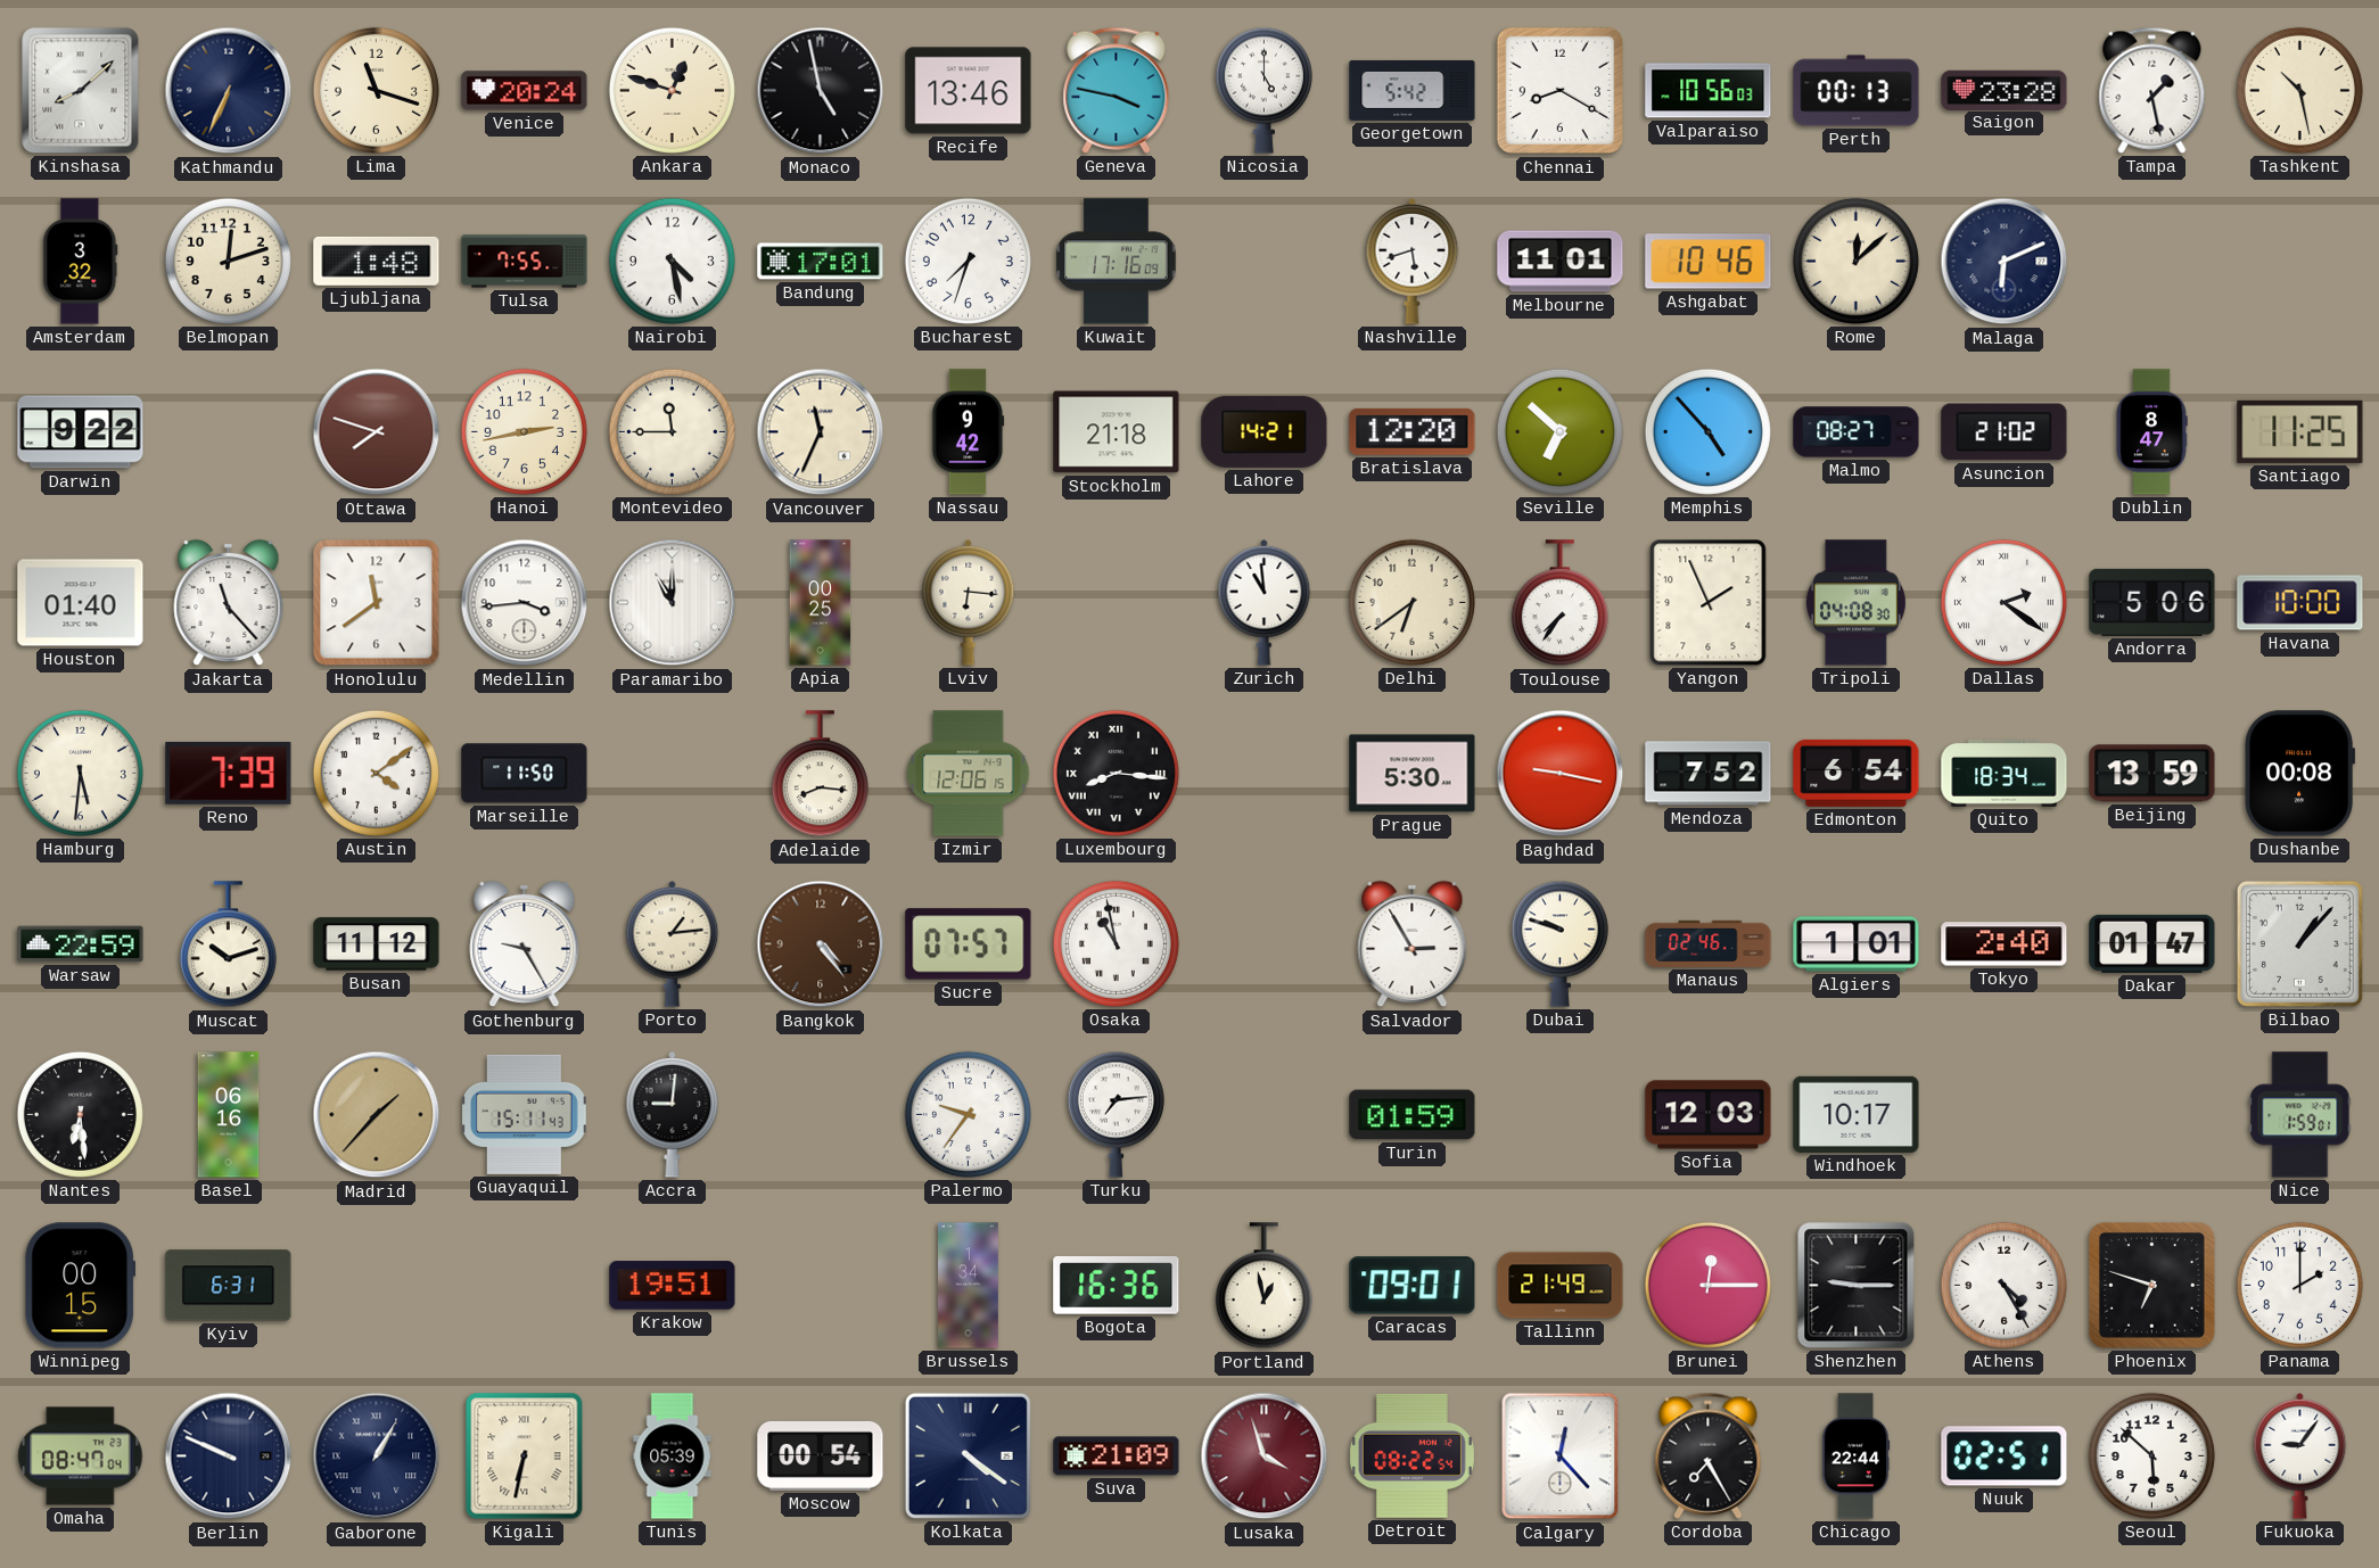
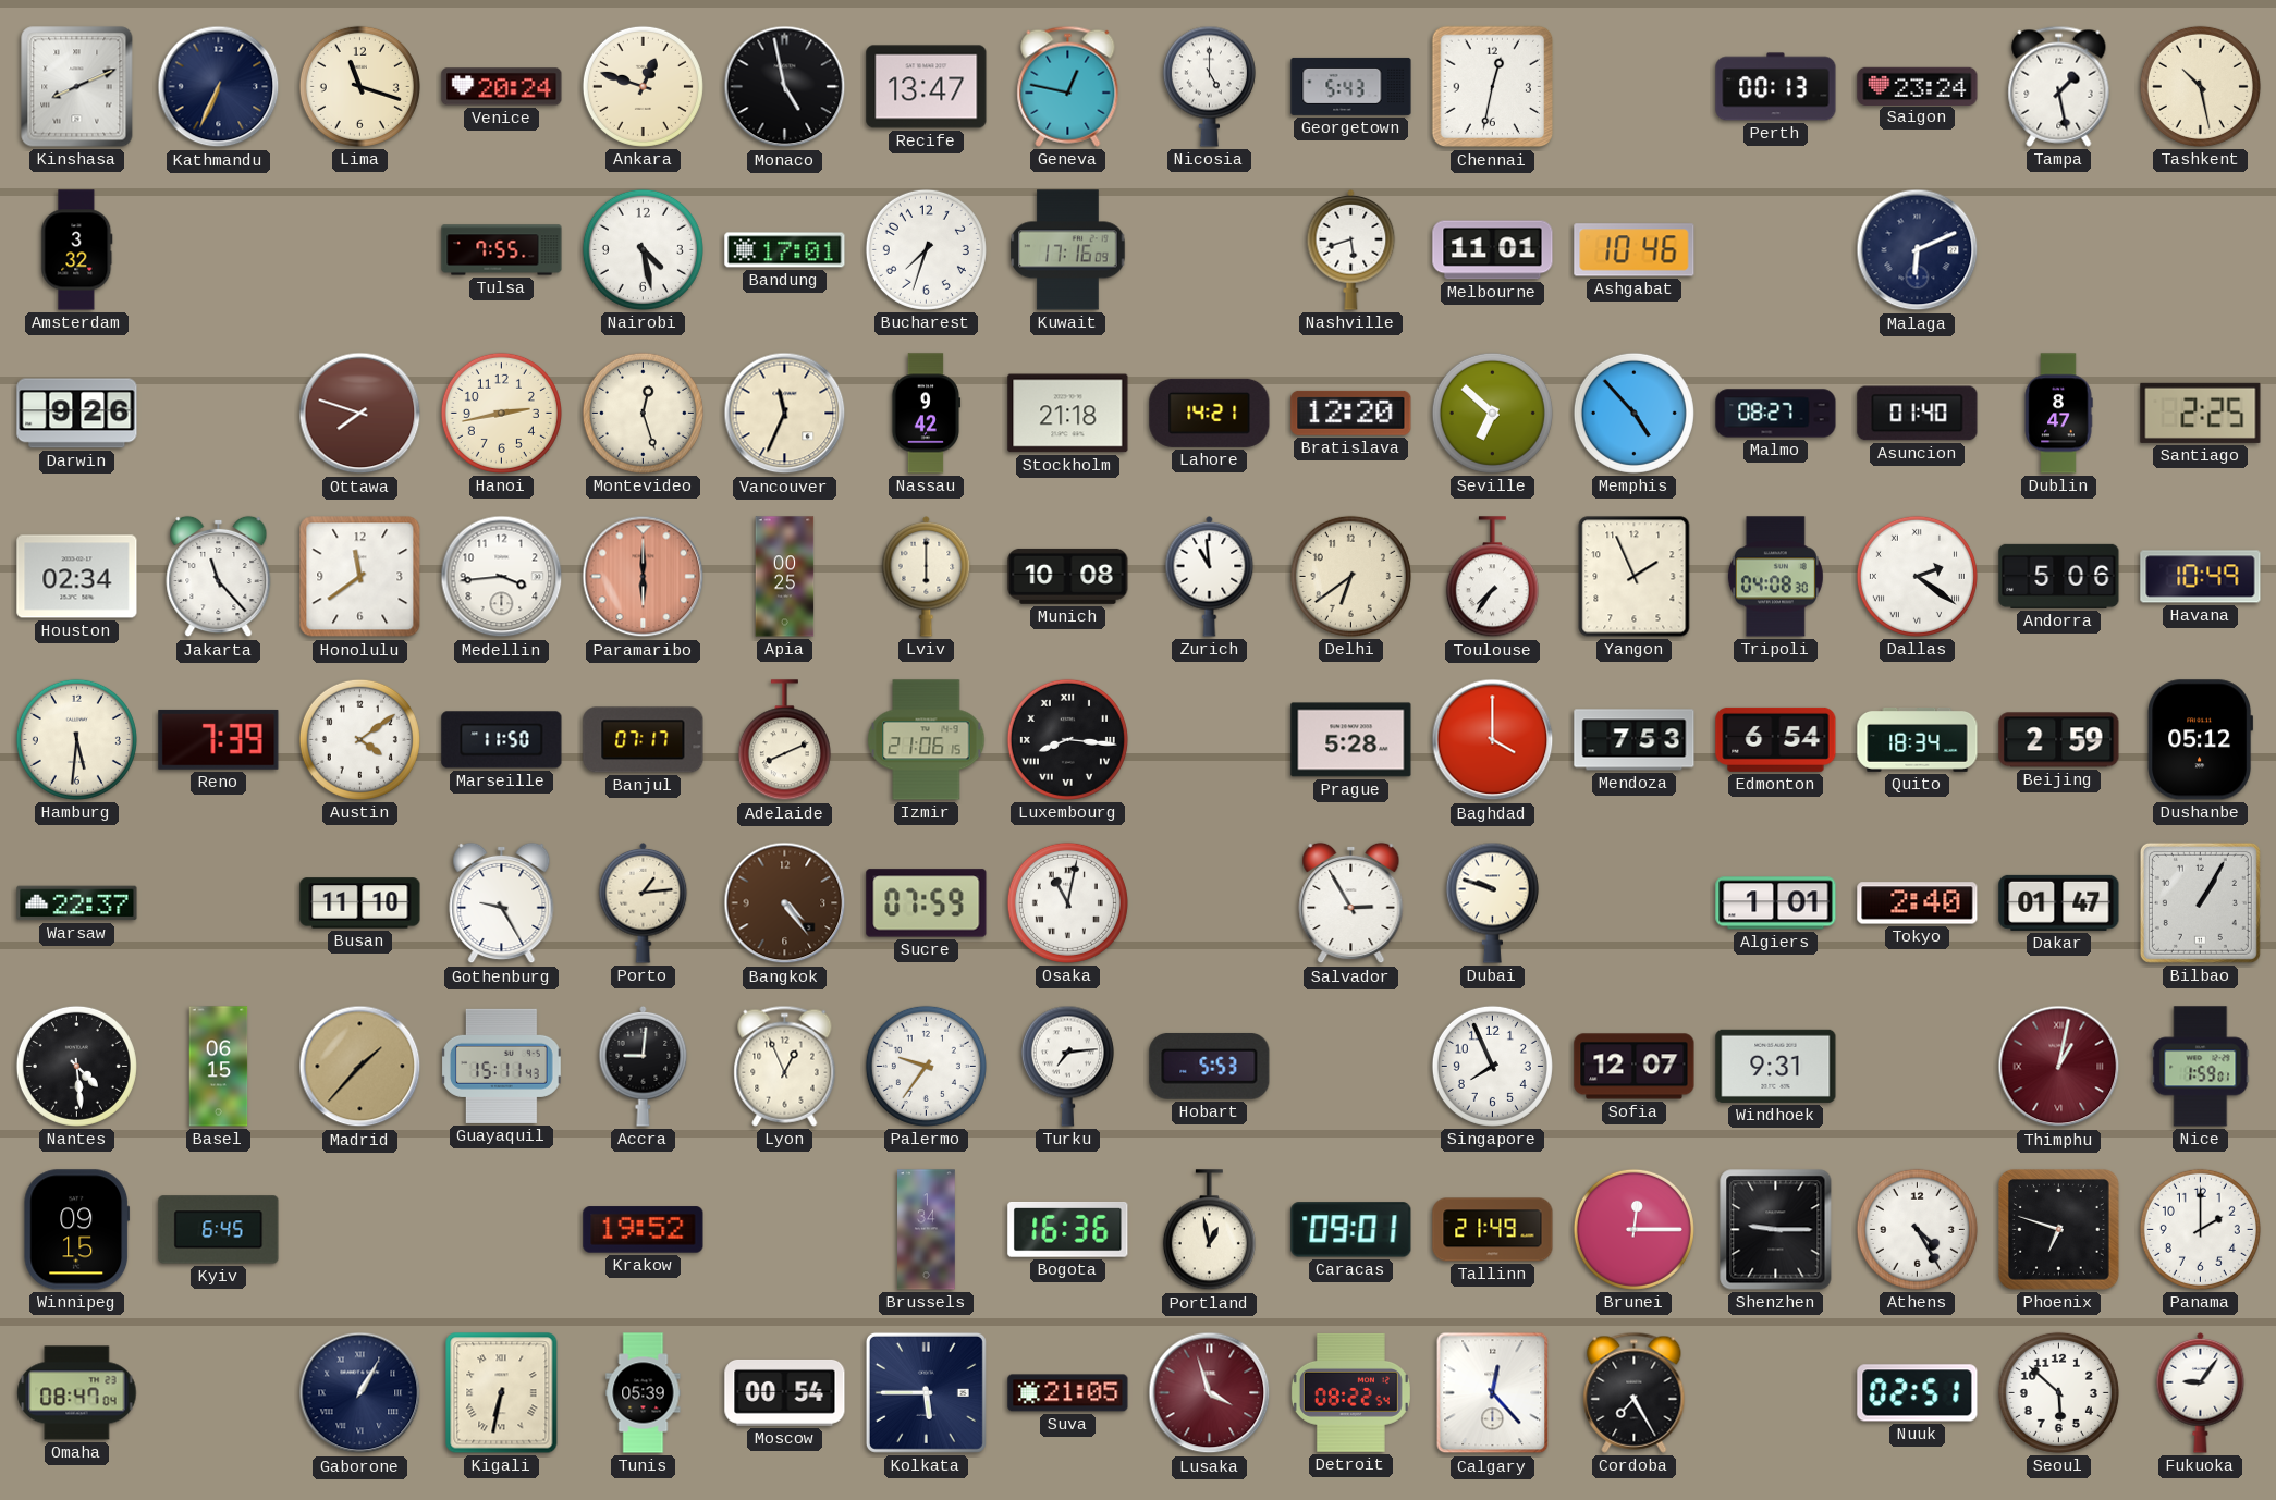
Kinshasa: 8:08 -> 8:11 (77, 87)
Recife: 13:46 -> 13:47 (927, 87)
Geneva: 3:47 -> 12:47 (1068, 86)
Georgetown: 5:42 -> 5:43 (1351, 86)
Chennai: 8:20 -> 12:32 (1493, 87)
Valparaiso: 10:56 -> none (1709, 91)
Saigon: 23:28 -> 23:24 (1918, 86)
Belmopan: 12:12 -> none (228, 261)
Ljubljana: 1:48 -> none (377, 261)
Rome: 12:08 -> none (1855, 261)
Darwin: 9:22 -> 9:26 (77, 414)
Montevideo: 11:45 -> 12:27 (643, 413)
Asuncion: 21:02 -> 01:40 (1918, 414)
Santiago: 11:25 -> 2:25 (2201, 413)
Houston: 01:40 -> 02:34 (77, 577)
Paramaribo: 11:00 -> 6:00 (644, 577)
Paramaribo dial: white -> salmon (644, 577)
Lviv: 6:16 -> 6:00 (927, 576)
Munich: none -> 10:08 (1068, 576)
Havana: 10:00 -> 10:49 (2201, 577)
Banjul: none -> 07:17 (644, 740)
Adelaide: 8:16 -> 8:11 (784, 740)
Izmir: 12:06 -> 21:06 (927, 740)
Prague: 5:30 -> 5:28 (1351, 740)
Baghdad: 9:17 -> 4:00 (1493, 740)
Mendoza: 7:52 -> 7:53 (1635, 740)
Beijing: 13:59 -> 2:59 (2059, 740)
Dushanbe: 00:08 -> 05:12 (2201, 740)
Warsaw: 22:59 -> 22:37 (77, 903)
Muscat: 10:12 -> none (228, 944)
Busan: 11:12 -> 11:10 (360, 903)
Sucre: 07:57 -> 07:59 (927, 903)
Osaka: 10:58 -> 11:02 (1067, 902)
Manaus: 02:46 -> none (1709, 943)
Bilbao: 1:07 -> 1:05 (2200, 902)
Nantes: 6:29 -> 4:29 (76, 1066)
Basel: 06:16 -> 06:15 (219, 1067)
Lyon: none -> 12:56 (785, 1066)
Hobart: none -> 5:53 (1210, 1066)
Turin: 01:59 -> none (1413, 1115)
Singapore: none -> 7:56 (1492, 1066)
Sofia: 12:03 -> 12:07 (1635, 1067)
Windhoek: 10:17 -> 9:31 (1776, 1066)
Thimphu: none -> 1:02 (2059, 1067)
Winnipeg: 00:15 -> 09:15 (77, 1230)
Kyiv: 6:31 -> 6:45 (219, 1230)
Krakow: 19:51 -> 19:52 (644, 1230)
Berlin: 9:49 -> none (229, 1456)
Kolkata: 4:21 -> 5:45 (926, 1392)
Suva: 21:09 -> 21:05 (1068, 1393)
Chicago: 22:44 -> none (1855, 1456)
